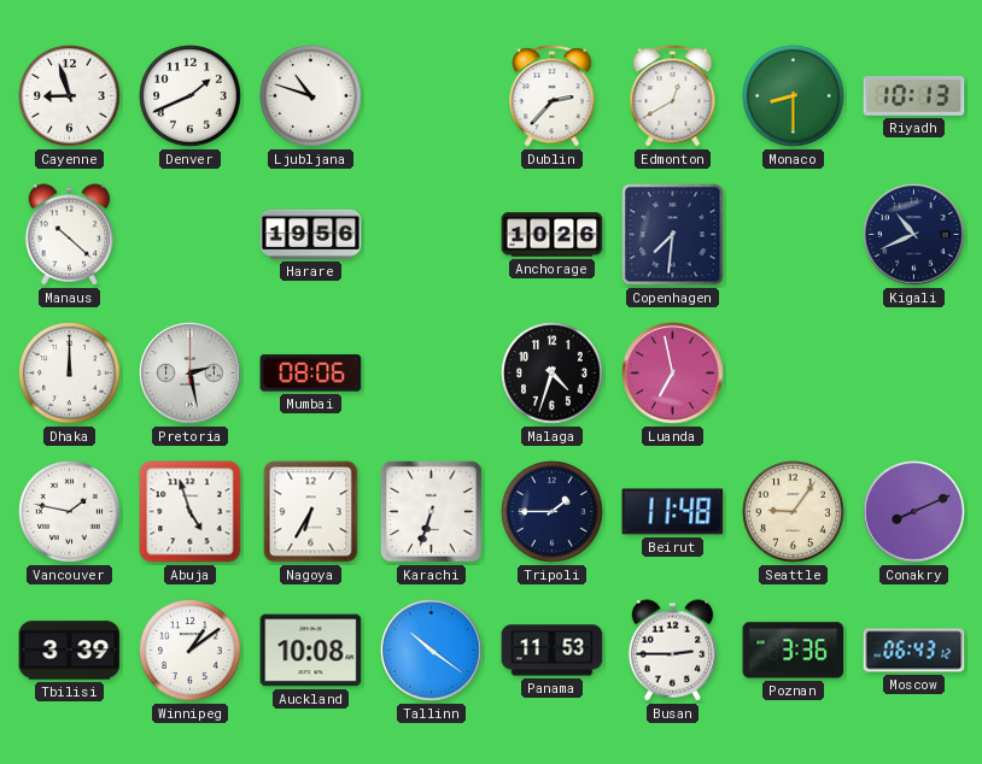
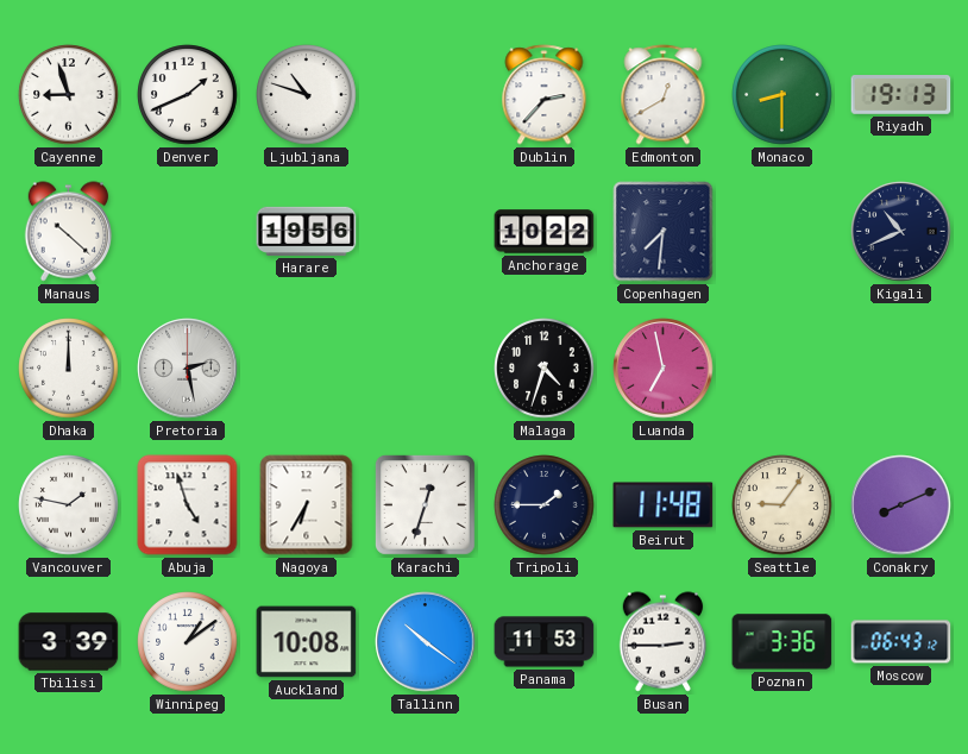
Riyadh: 10:13 -> 19:13 (901, 95)
Anchorage: 10:26 -> 10:22 (545, 232)
Mumbai: 08:06 -> none (311, 374)
Karachi: 6:33 -> 12:33 (425, 504)
